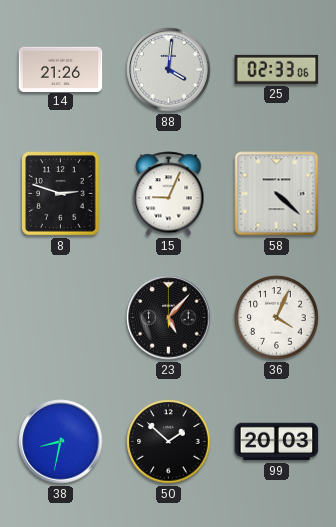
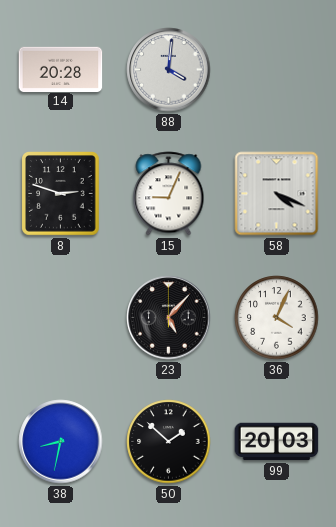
14: 21:26 -> 20:28 (61, 69)
25: 02:33 -> none (277, 69)
58: 4:22 -> 4:19 (277, 194)
